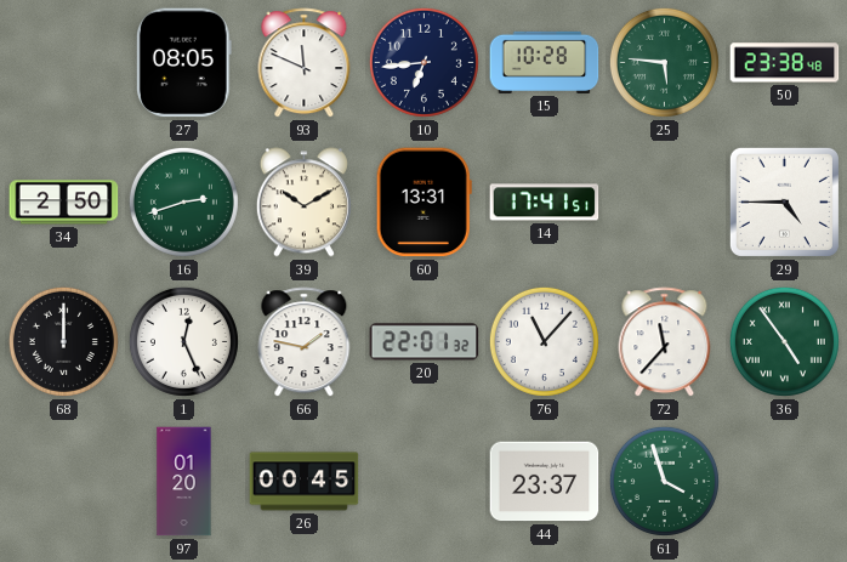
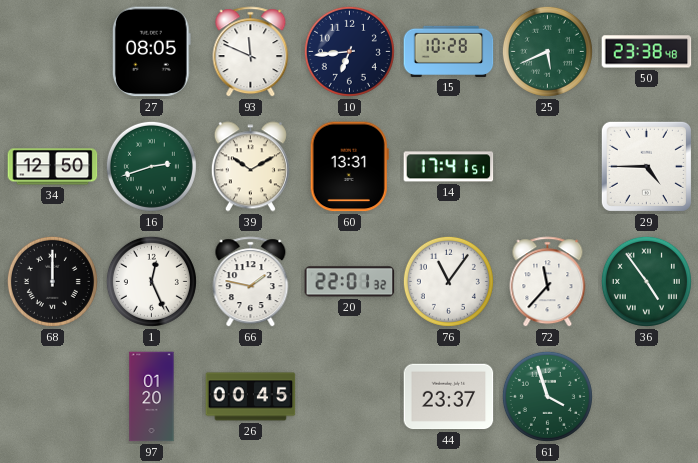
25: 5:46 -> 5:41 (547, 51)
34: 2:50 -> 12:50 (53, 167)
76: 11:07 -> 11:06 (448, 281)
